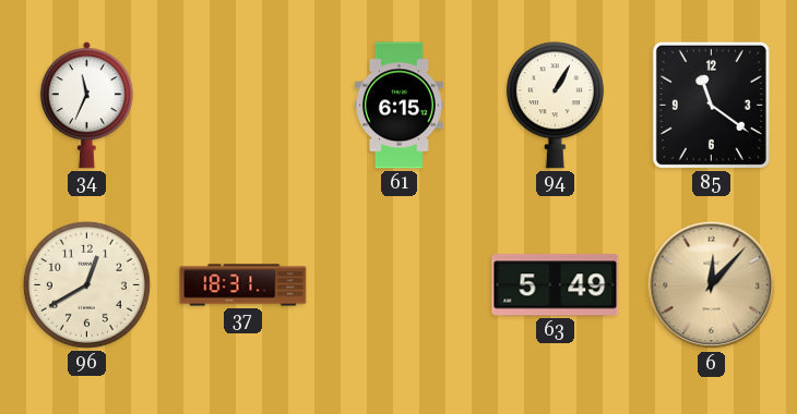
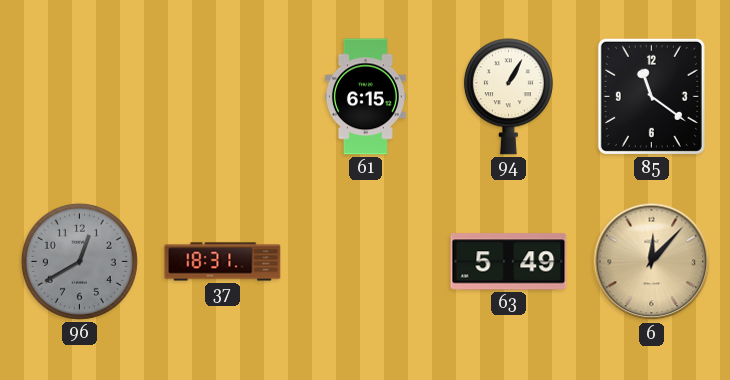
34: 11:34 -> none (86, 106)
96 dial: cream -> grey (79, 261)
